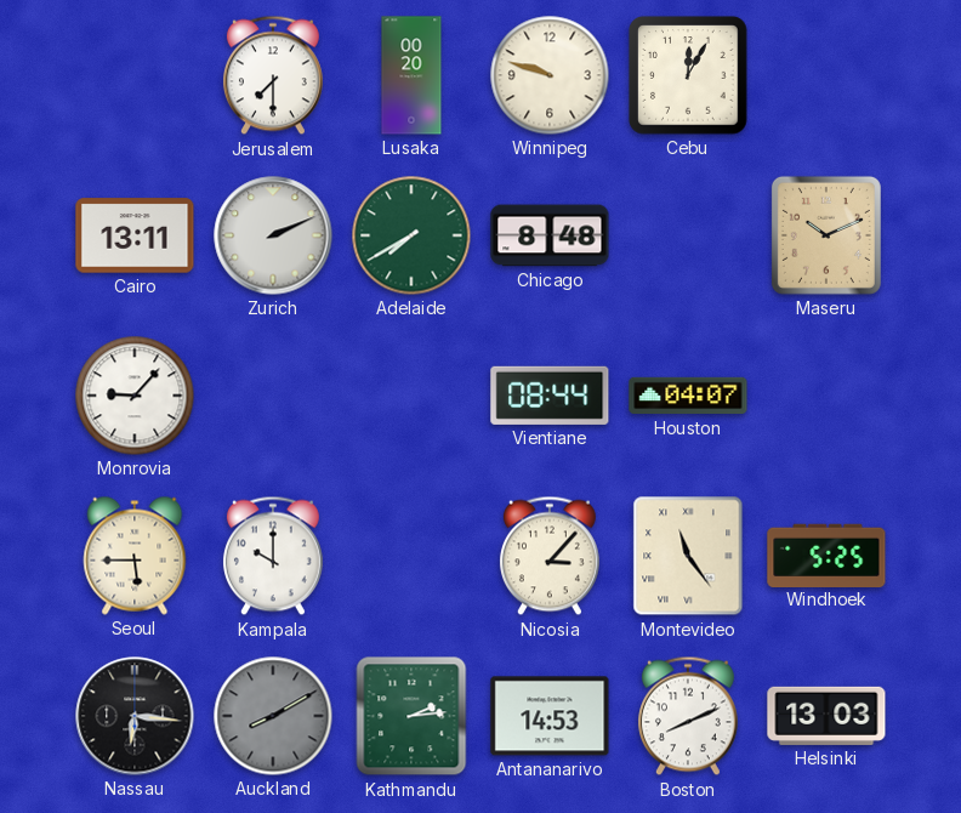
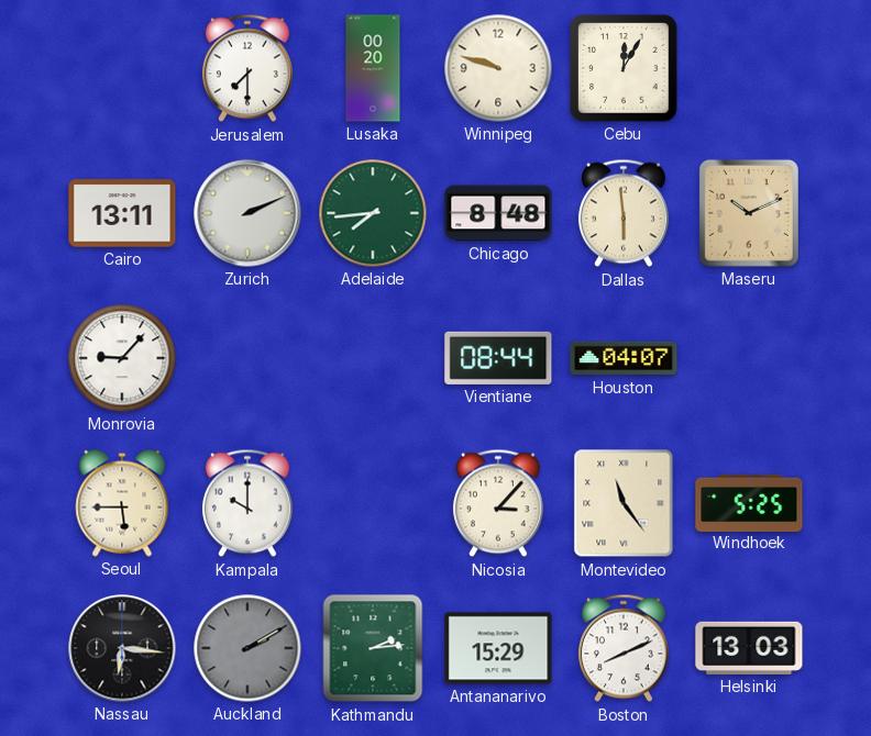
Adelaide: 7:40 -> 7:44 (373, 213)
Dallas: none -> 5:59 (624, 213)
Auckland: 8:10 -> 2:10 (247, 648)
Antananarivo: 14:53 -> 15:29 (498, 648)
